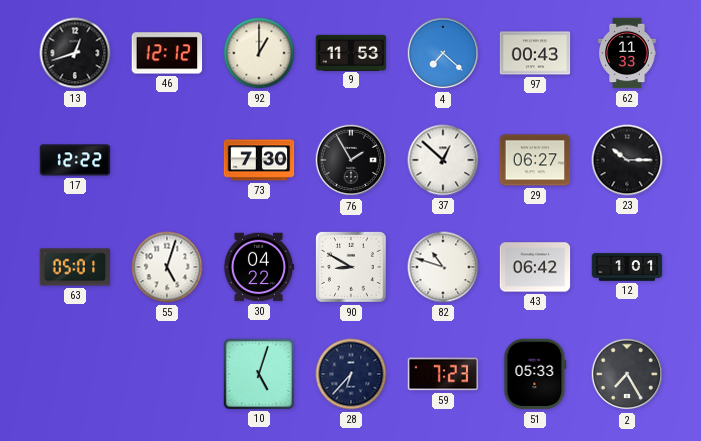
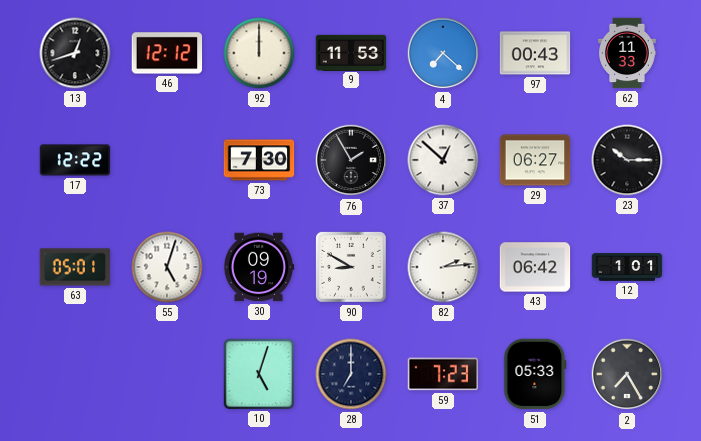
92: 1:00 -> 12:00 (259, 53)
30: 04:22 -> 09:19 (259, 267)
82: 10:48 -> 2:14 (443, 267)
28: 6:37 -> 7:00 (351, 374)
